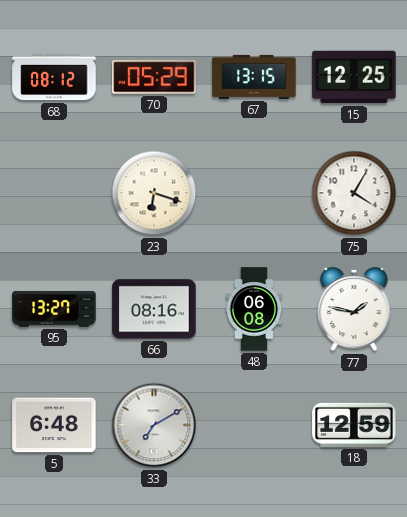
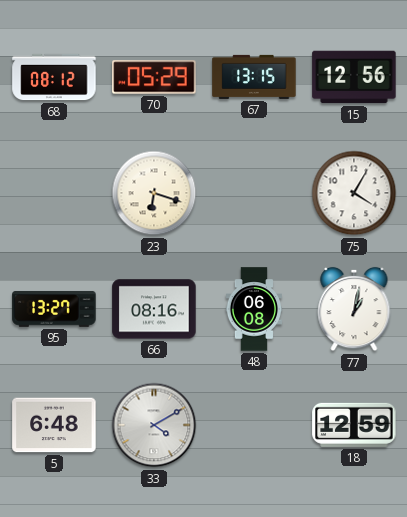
15: 12:25 -> 12:56 (354, 77)
77: 1:47 -> 1:02 (354, 309)
33: 7:10 -> 4:10 (154, 425)
